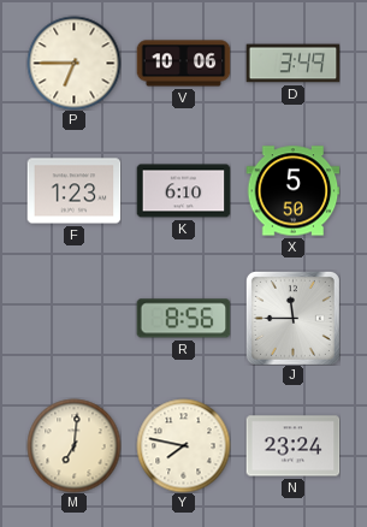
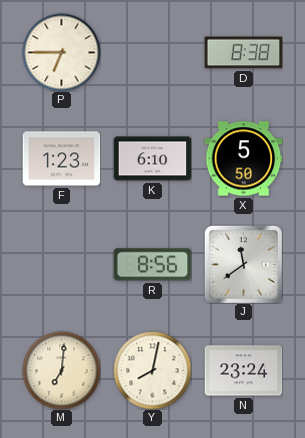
V: 10:06 -> none (183, 64)
D: 3:49 -> 8:38 (243, 53)
J: 11:45 -> 11:39 (243, 264)
Y: 7:47 -> 8:02 (152, 370)
